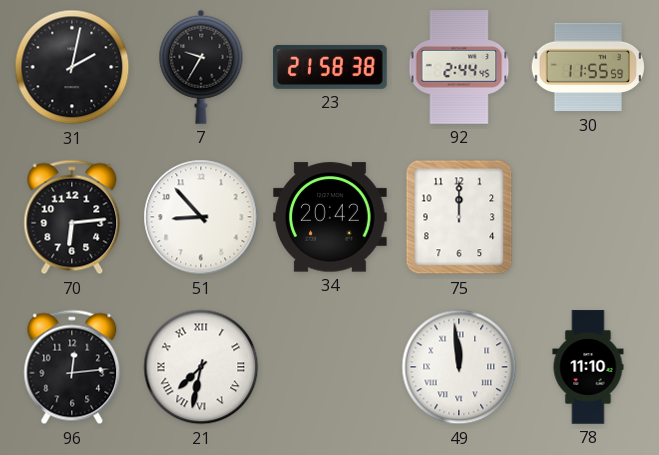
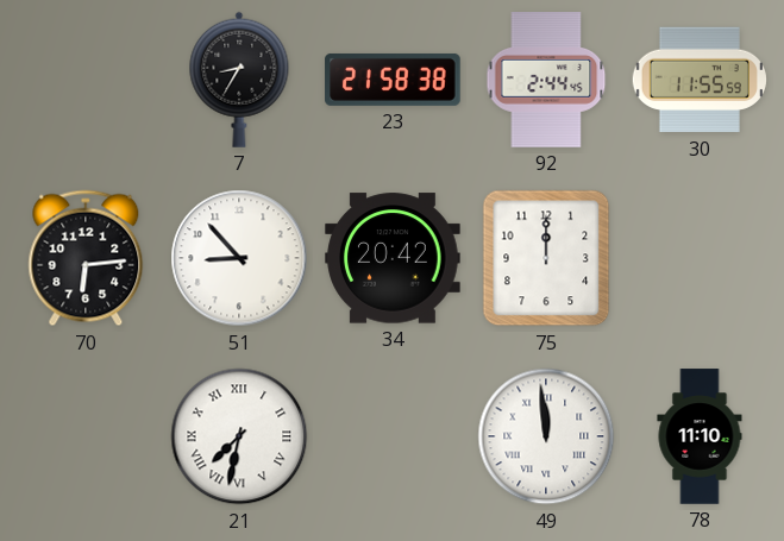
31: 2:02 -> none (72, 67)
7: 9:35 -> 8:35 (239, 80)
96: 12:14 -> none (72, 367)
